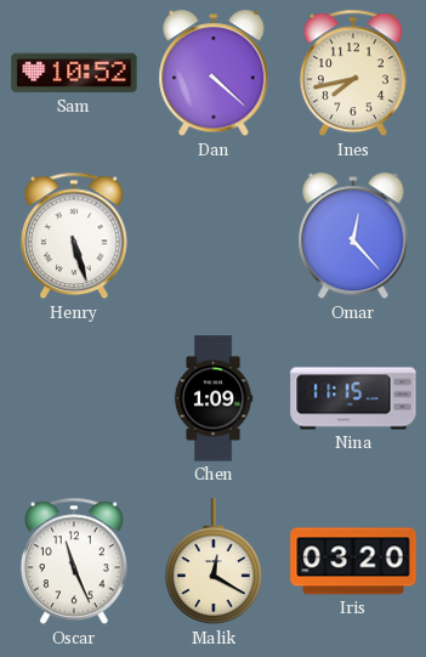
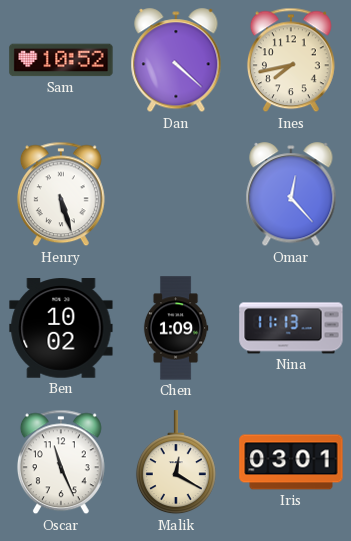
Ben: none -> 10:02 (61, 328)
Nina: 11:15 -> 11:13 (291, 328)
Iris: 03:20 -> 03:01 (291, 462)
